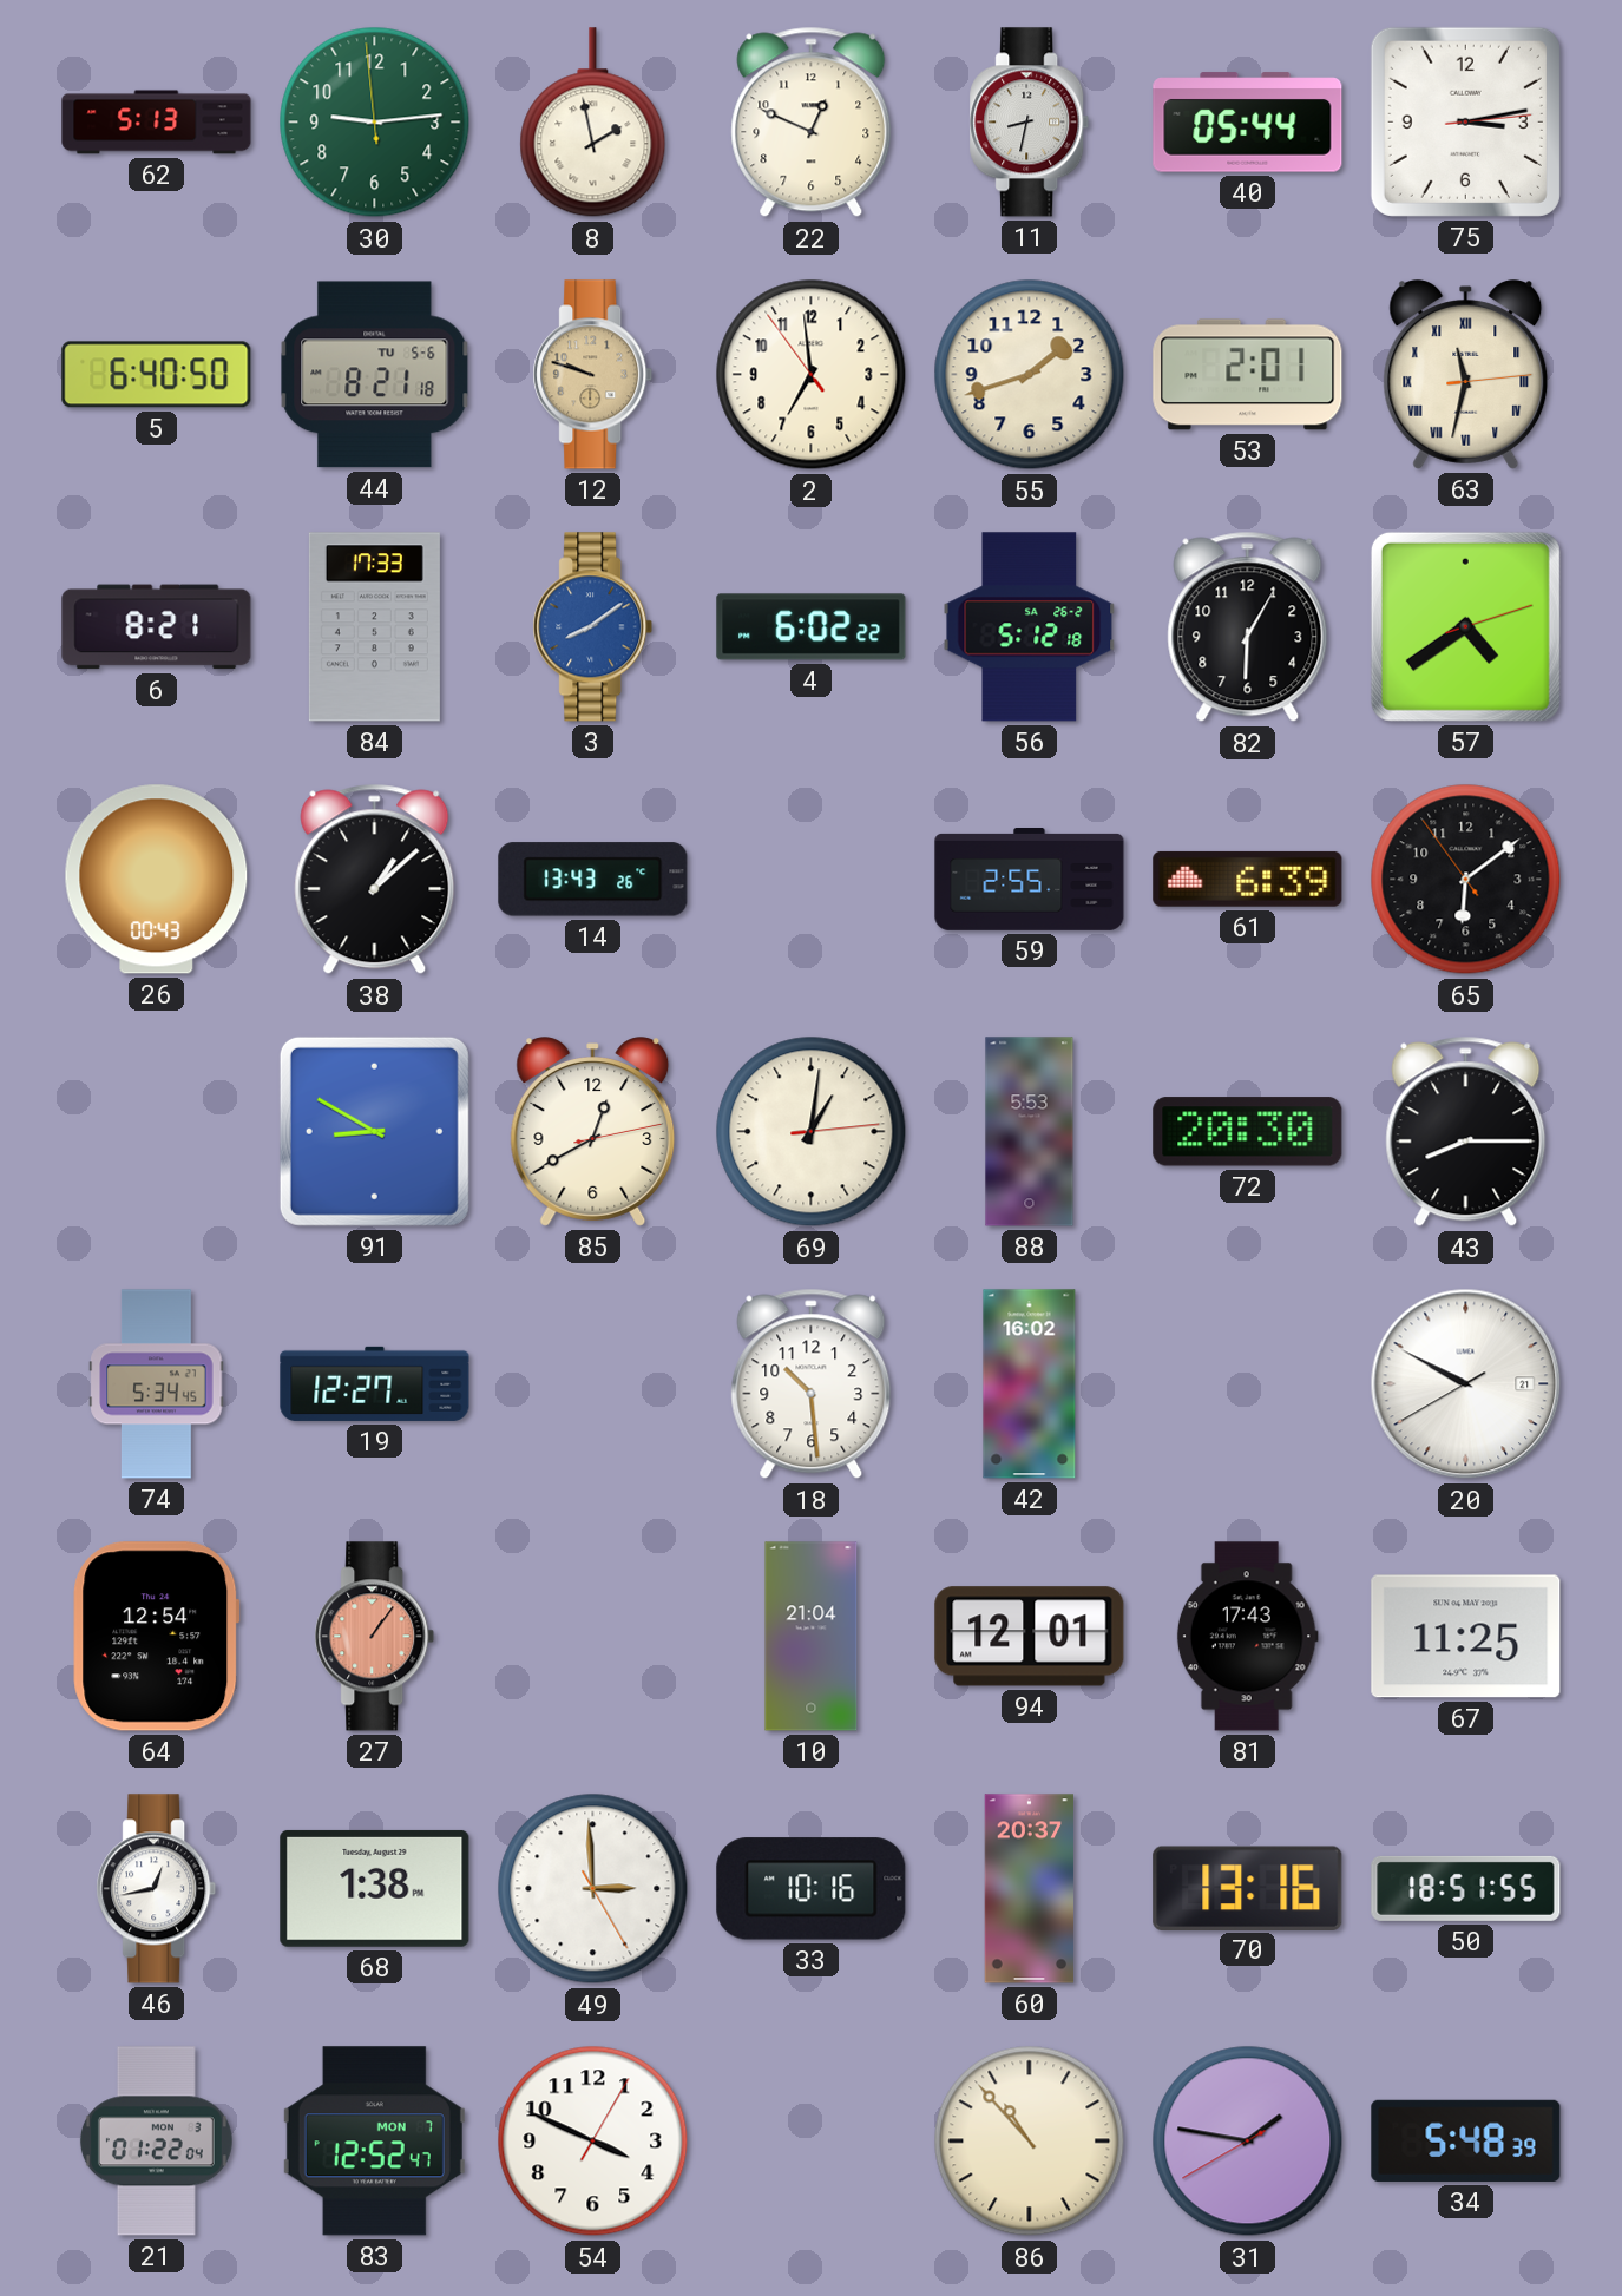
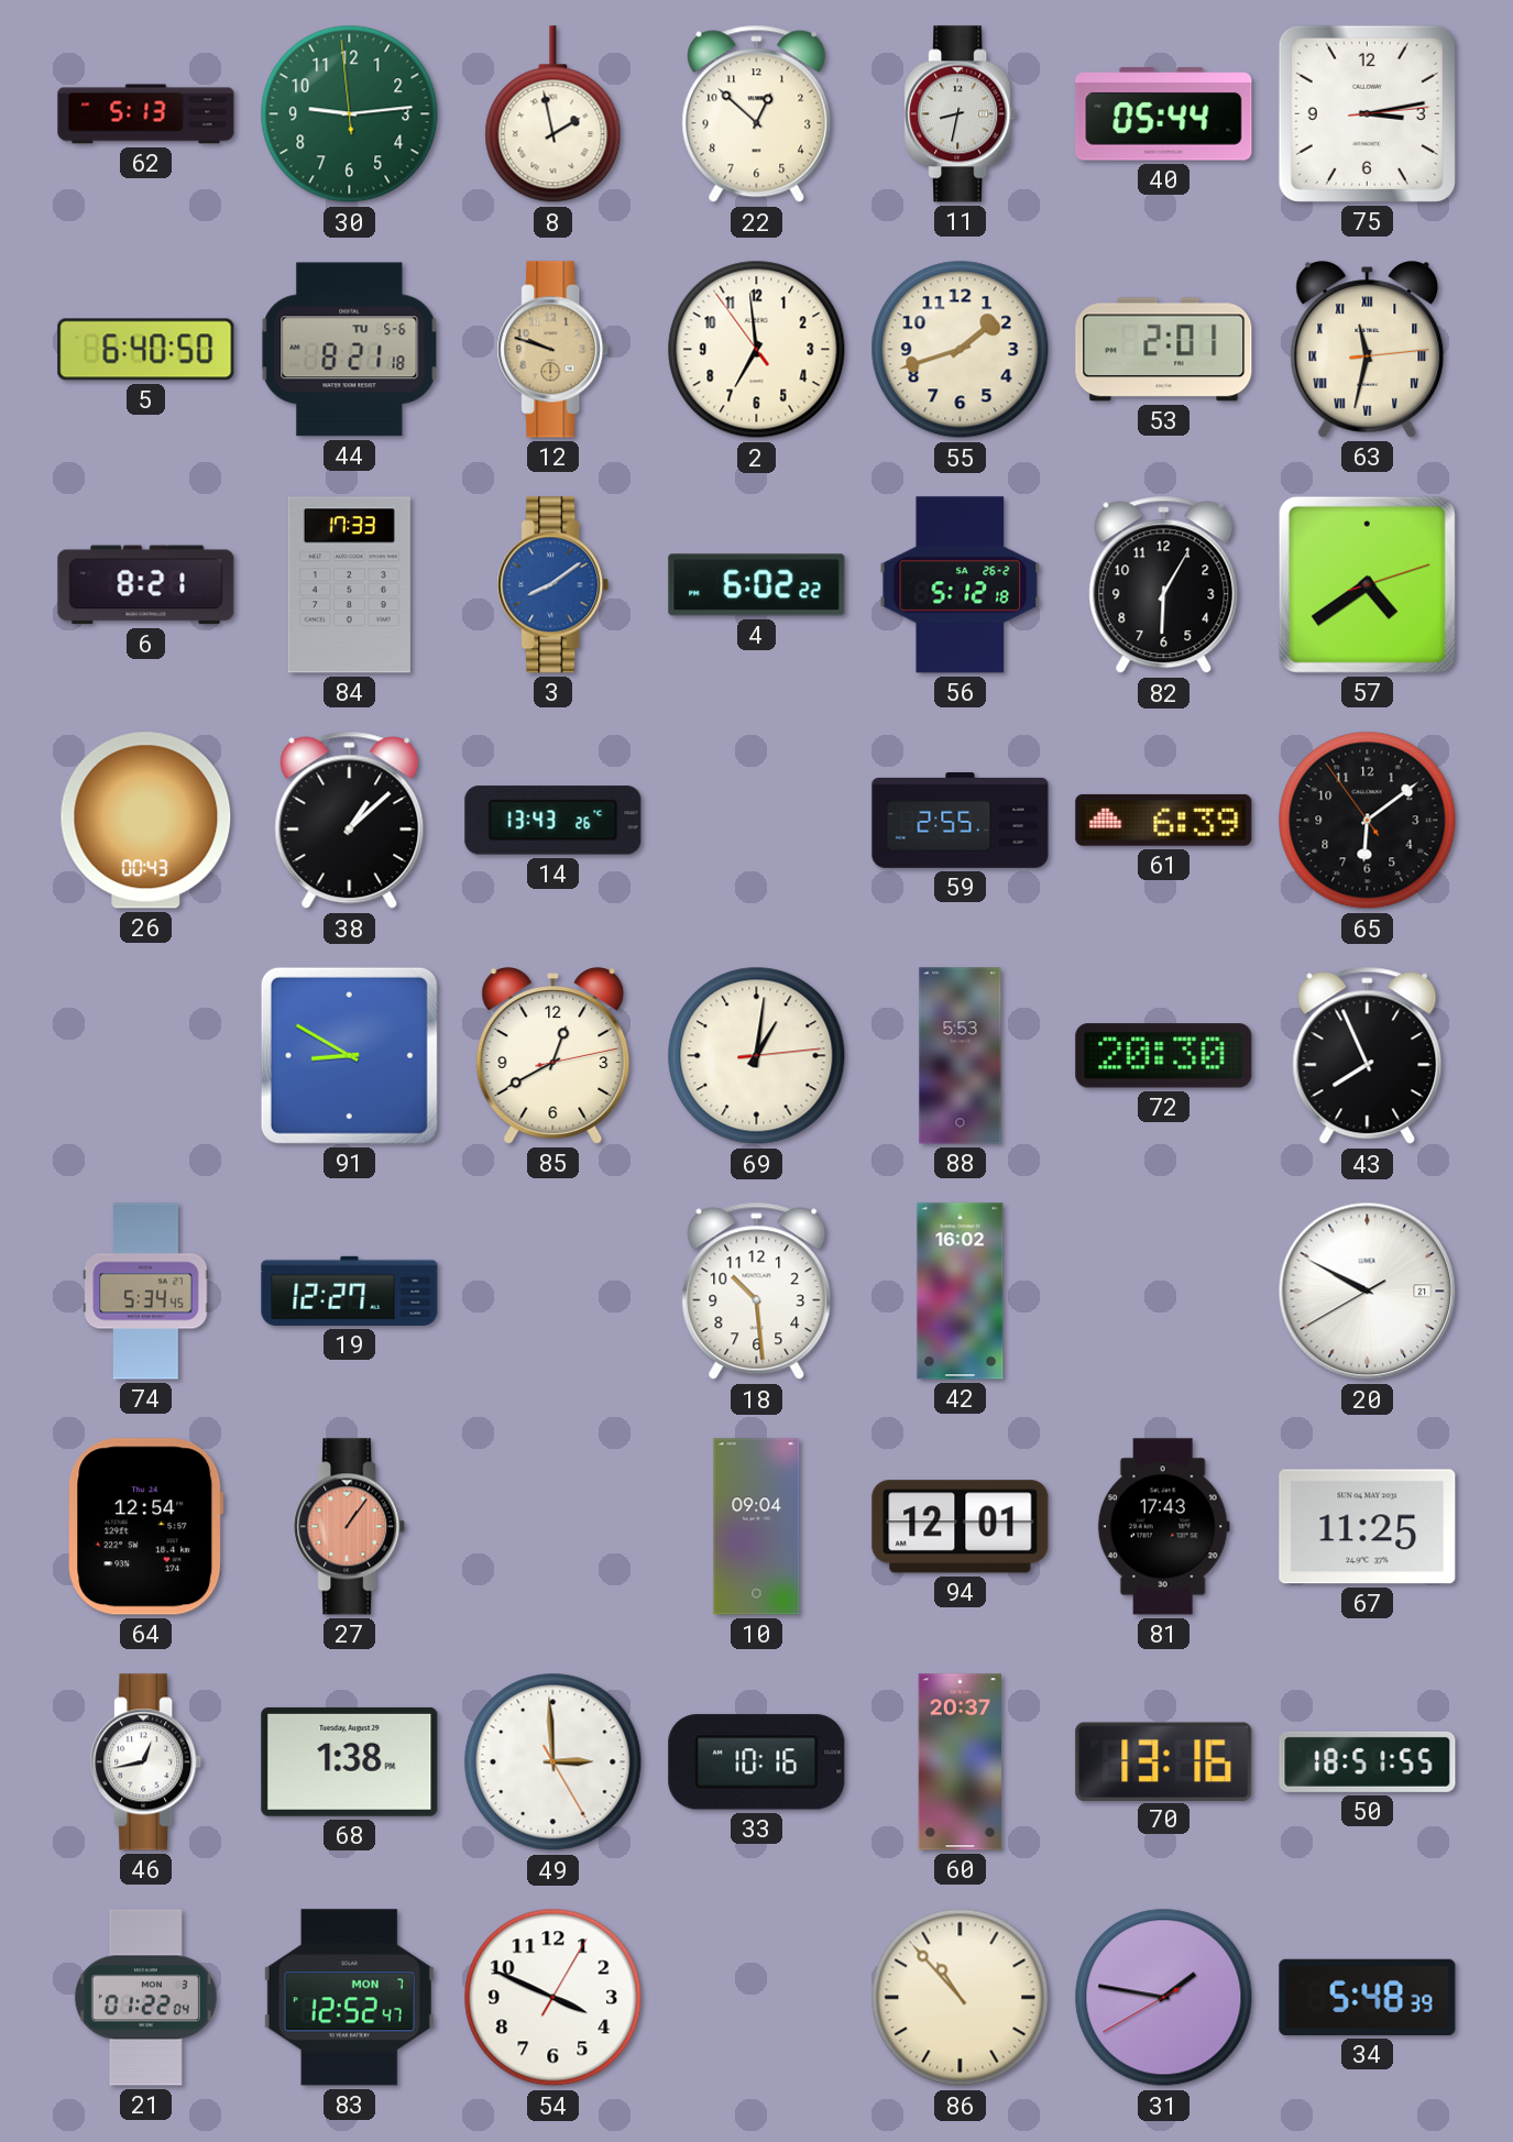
22: 12:49 -> 12:52 (757, 114)
43: 8:15 -> 7:56 (1368, 1056)
10: 21:04 -> 09:04 (757, 1527)
